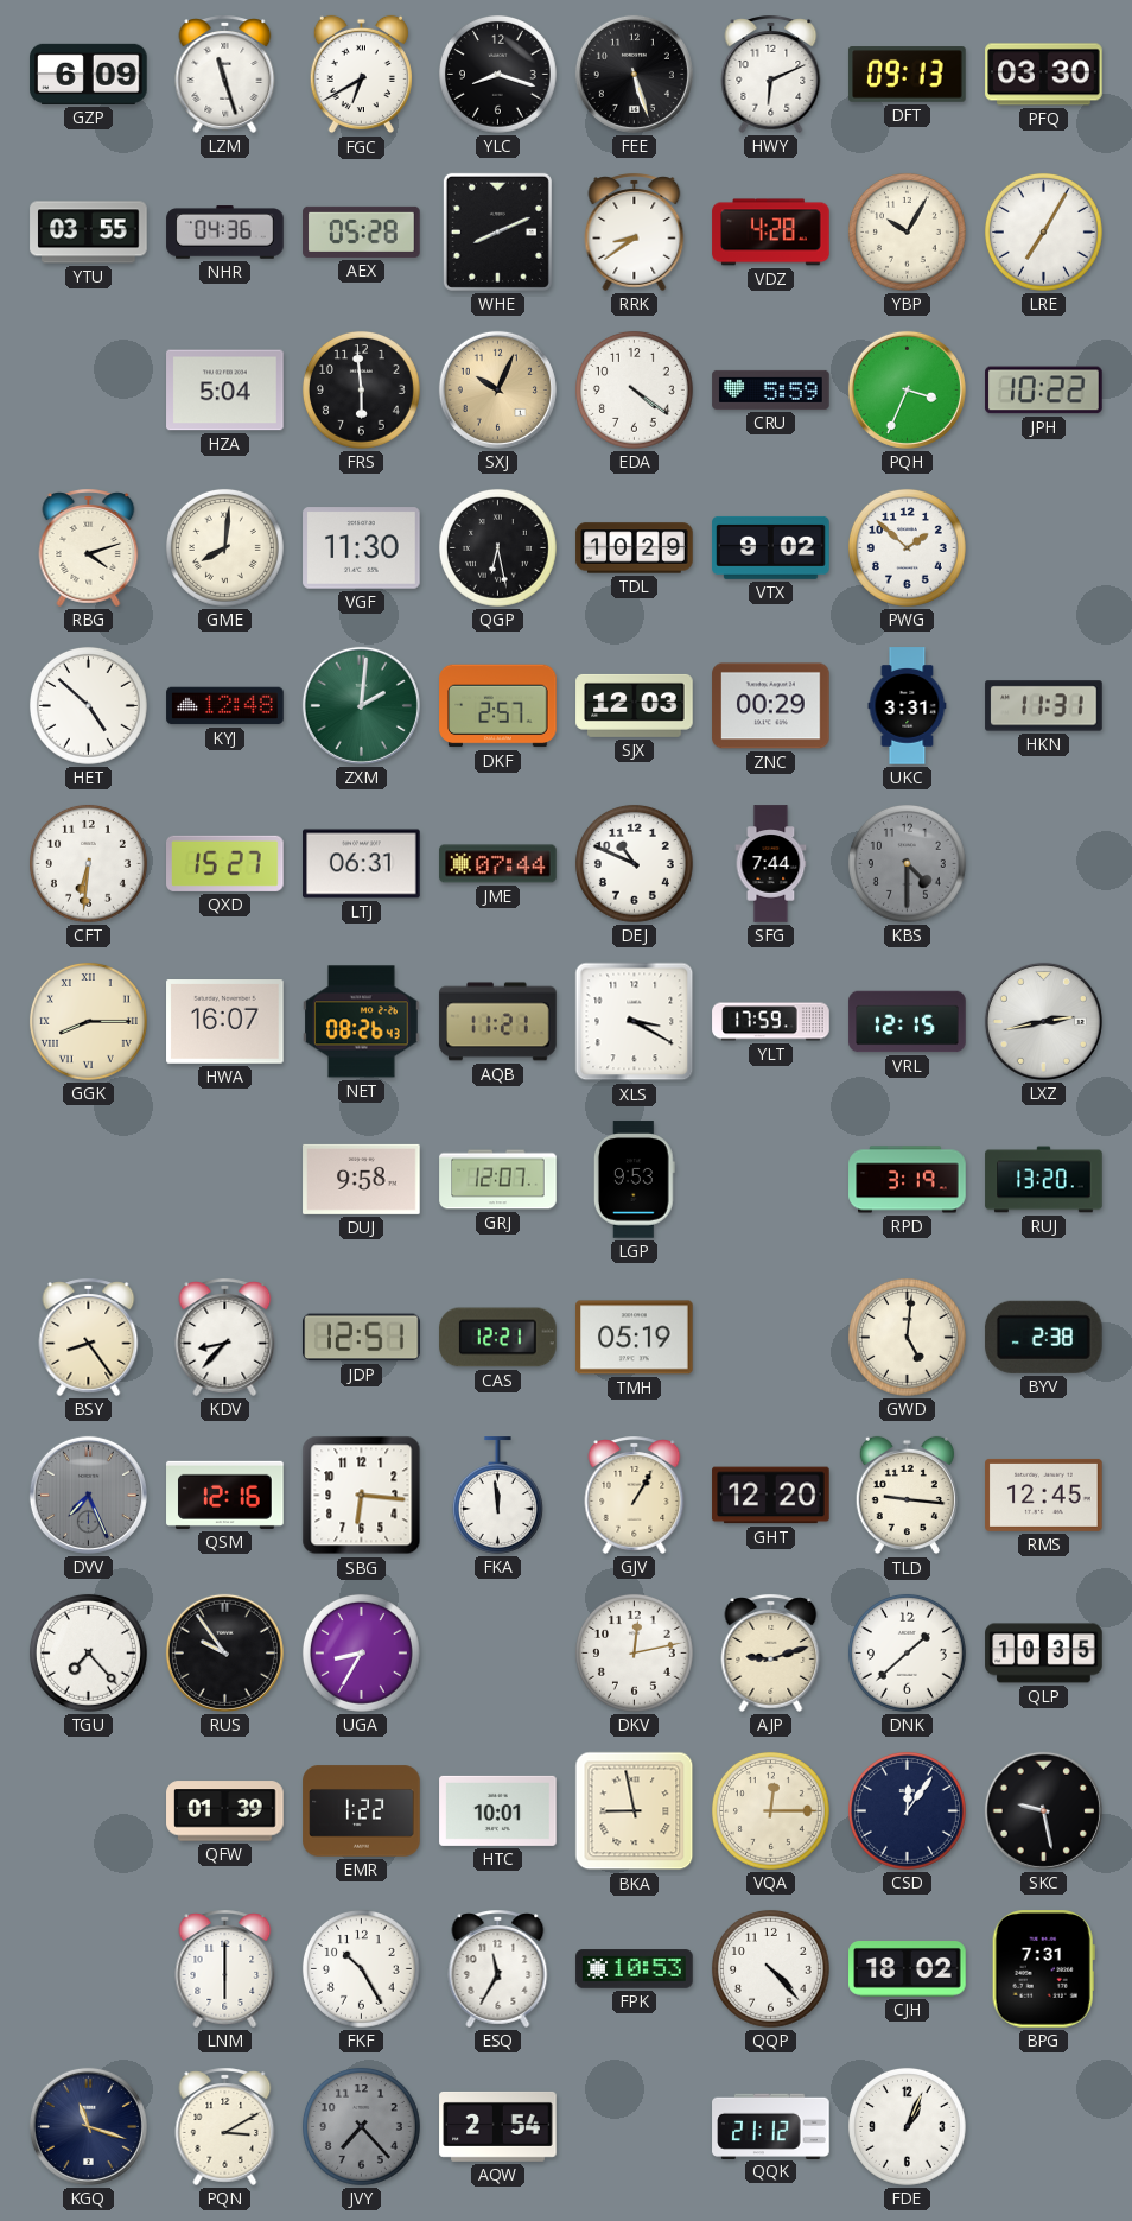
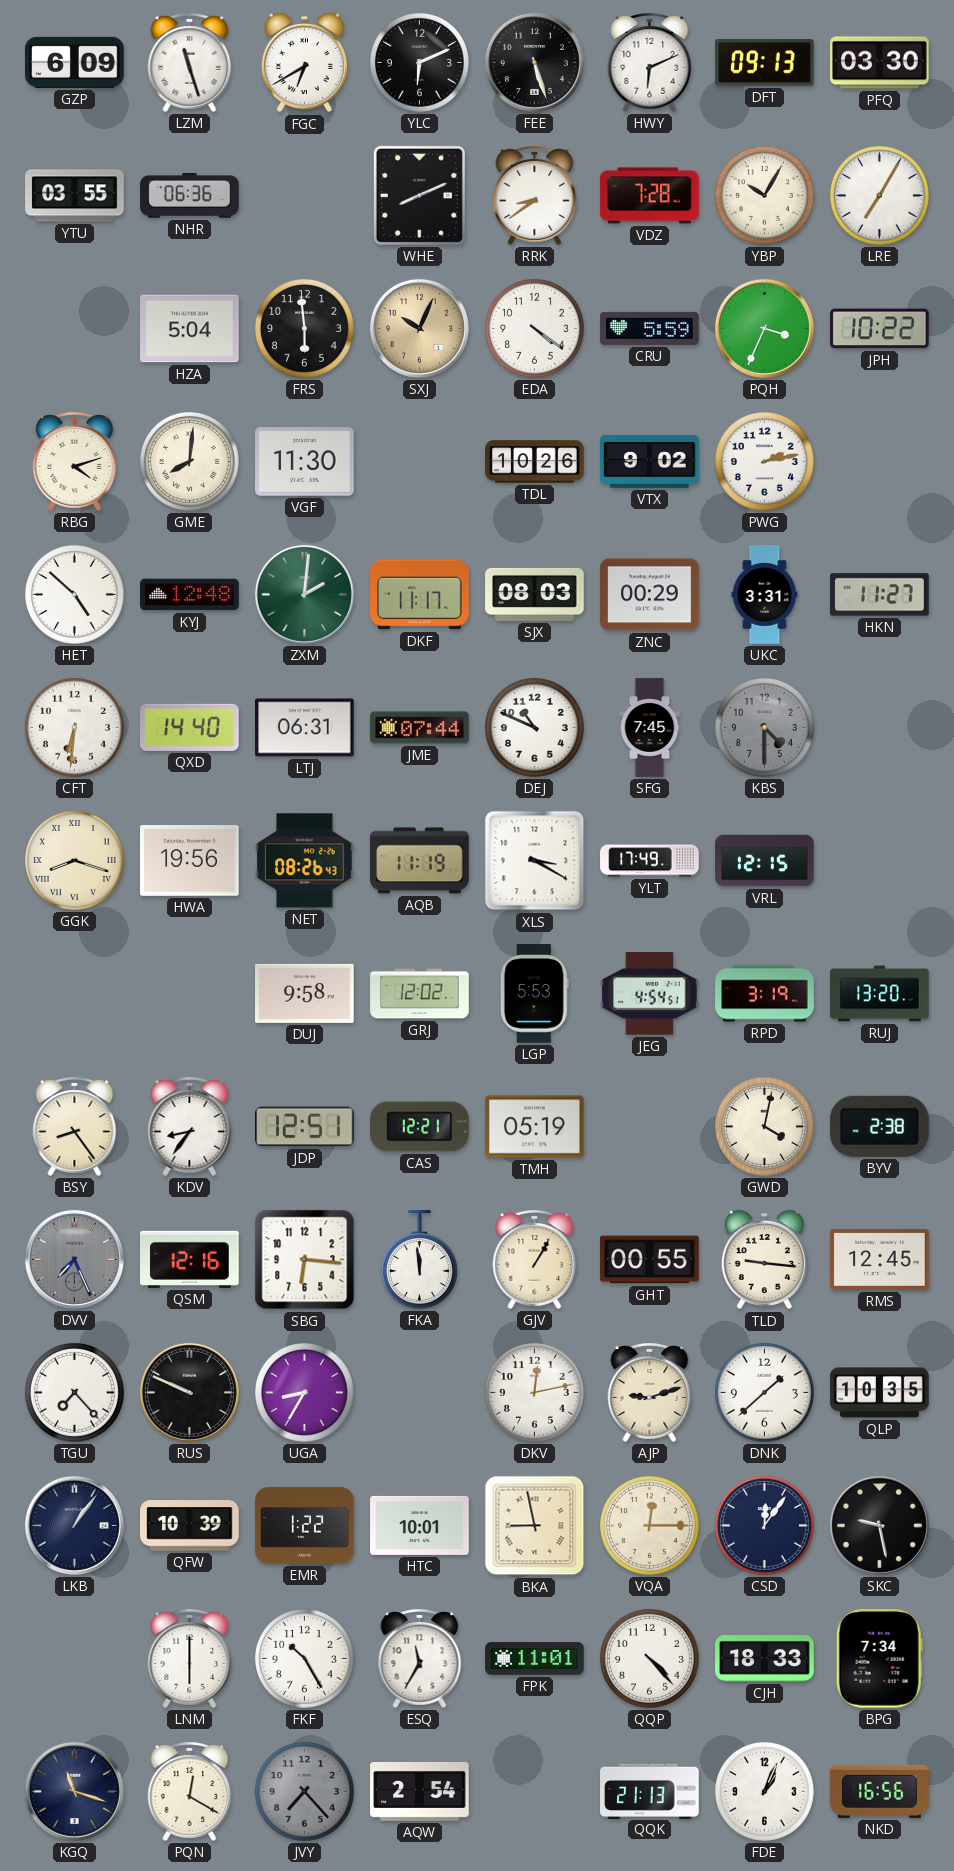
YLC: 8:18 -> 6:11 (419, 62)
NHR: 04:36 -> 06:36 (190, 196)
AEX: 05:28 -> none (362, 231)
VDZ: 4:28 -> 7:28 (650, 196)
QGP: 6:28 -> none (497, 547)
TDL: 10:29 -> 10:26 (535, 462)
PWG: 1:52 -> 2:13 (764, 461)
DKF: 2:57 -> 11:17 (420, 595)
SJX: 12:03 -> 08:03 (535, 594)
HKN: 11:31 -> 11:27 (880, 595)
QXD: 15:27 -> 14:40 (190, 727)
SFG: 7:44 -> 7:45 (650, 728)
GGK: 8:15 -> 8:18 (74, 860)
HWA: 16:07 -> 19:56 (190, 861)
AQB: 11:21 -> 11:19 (420, 861)
YLT: 17:59 -> 17:49 (650, 861)
LXZ: 2:43 -> none (1043, 1021)
GRJ: 12:07 -> 12:02 (420, 994)
LGP: 9:53 -> 5:53 (534, 994)
JEG: none -> 4:54 (650, 994)
KDV: 8:37 -> 8:36 (190, 1126)
GWD: 5:01 -> 4:02 (764, 1126)
GHT: 12:20 -> 00:55 (650, 1260)
RUS: 9:54 -> 9:49 (189, 1392)
LKB: none -> 1:06 (74, 1525)
QFW: 01:39 -> 10:39 (190, 1526)
FPK: 10:53 -> 11:01 (535, 1659)
CJH: 18:02 -> 18:33 (765, 1659)
BPG: 7:31 -> 7:34 (879, 1659)
PQN: 3:10 -> 12:20 (190, 1791)
QQK: 21:12 -> 21:13 (650, 1791)
NKD: none -> 16:56 (880, 1791)
